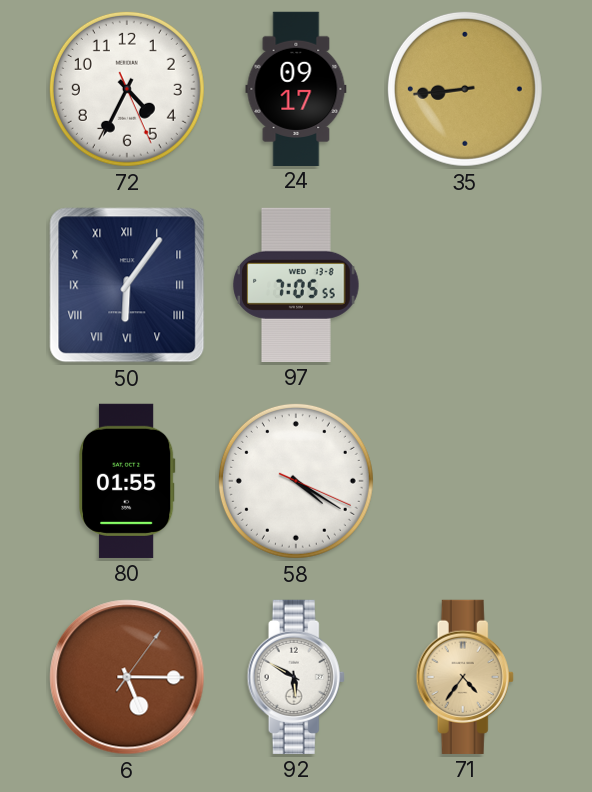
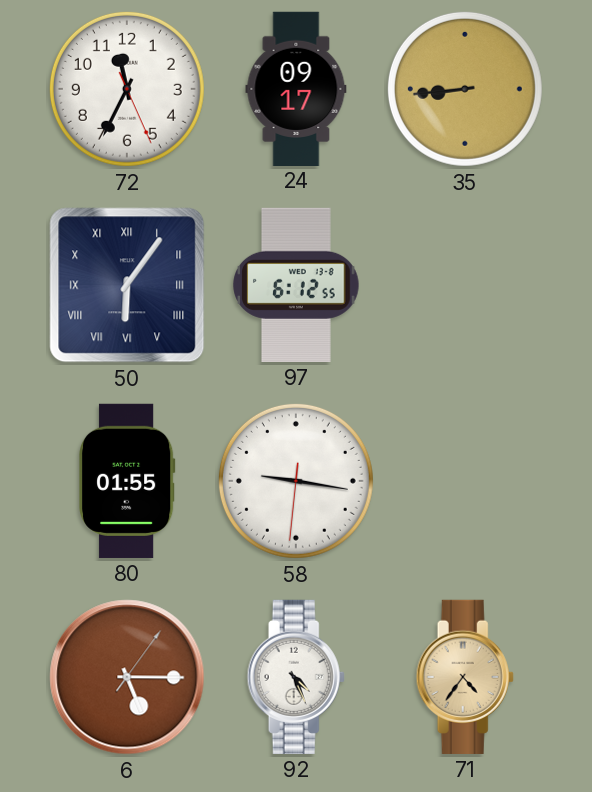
72: 4:34 -> 11:34 (127, 89)
97: 7:05 -> 6:12 (296, 285)
58: 4:20 -> 9:16 (296, 481)
92: 5:50 -> 4:26 (296, 677)
